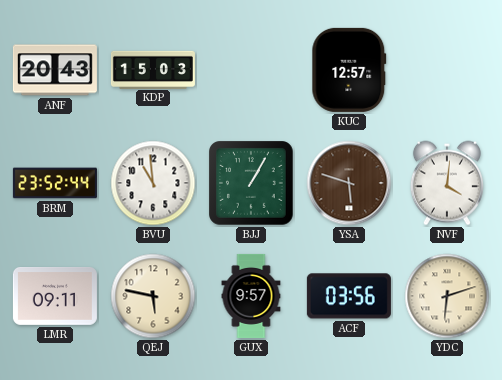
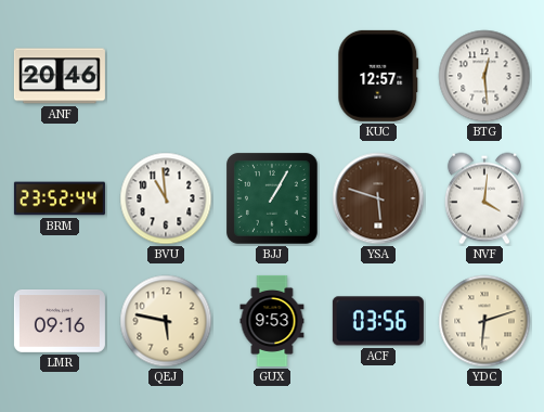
ANF: 20:43 -> 20:46 (60, 76)
KDP: 15:03 -> none (153, 69)
BTG: none -> 12:29 (484, 76)
LMR: 09:11 -> 09:16 (60, 322)
GUX: 9:57 -> 9:53 (272, 321)
